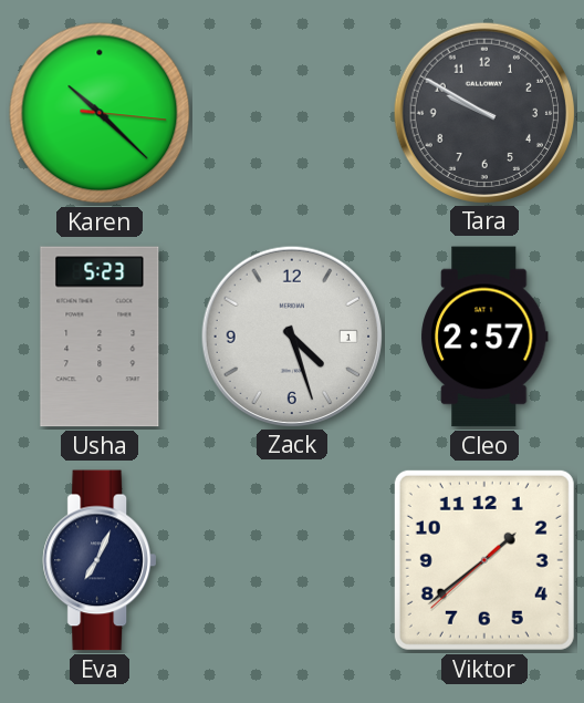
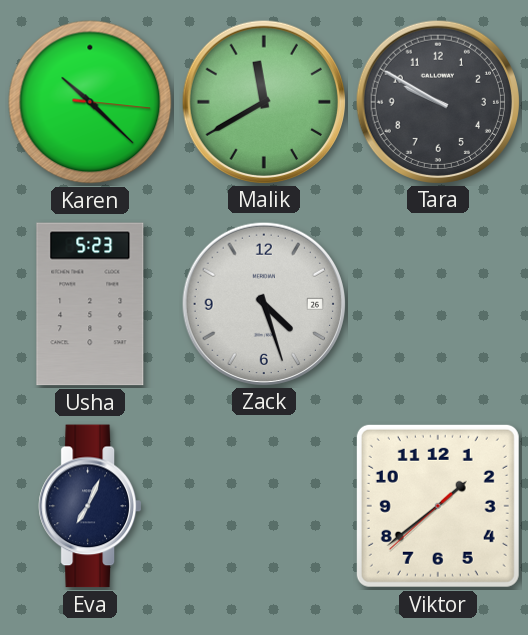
Malik: none -> 11:40 (263, 101)
Zack date: 1 -> 26 (263, 303)
Cleo: 2:57 -> none (486, 337)
